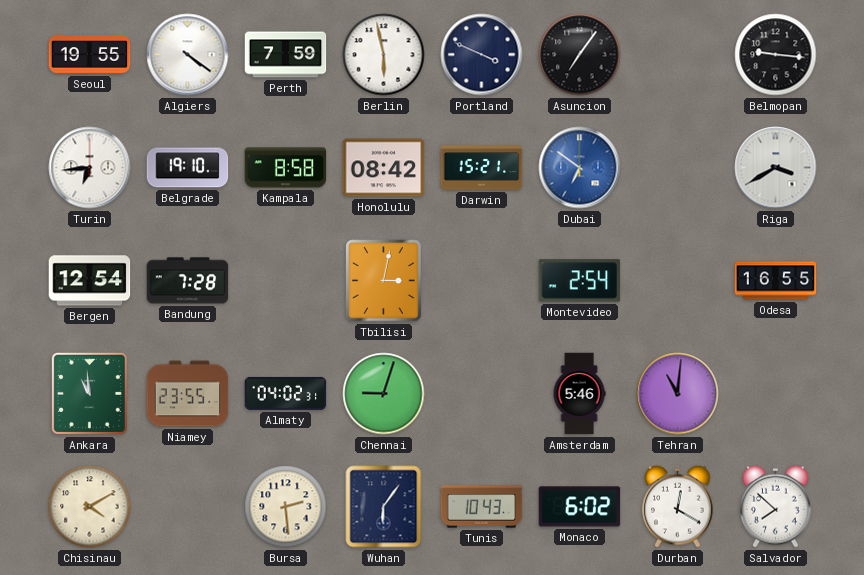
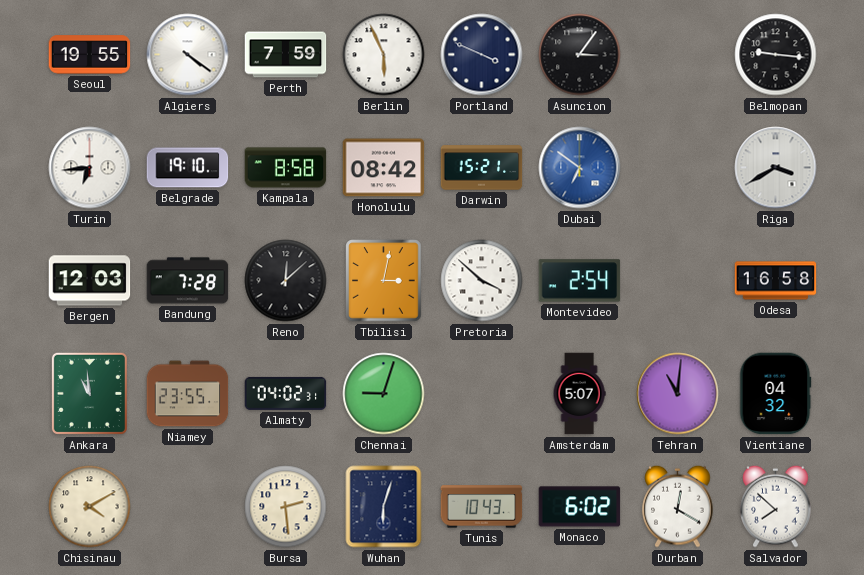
Berlin: 5:58 -> 5:56 (384, 55)
Asuncion: 7:06 -> 3:06 (580, 55)
Bergen: 12:54 -> 12:03 (90, 281)
Reno: none -> 12:08 (286, 281)
Pretoria: none -> 3:52 (482, 281)
Odesa: 16:55 -> 16:58 (776, 281)
Amsterdam: 5:46 -> 5:07 (579, 394)
Vientiane: none -> 04:32 (776, 394)
Wuhan: 6:06 -> 6:03 (384, 507)
